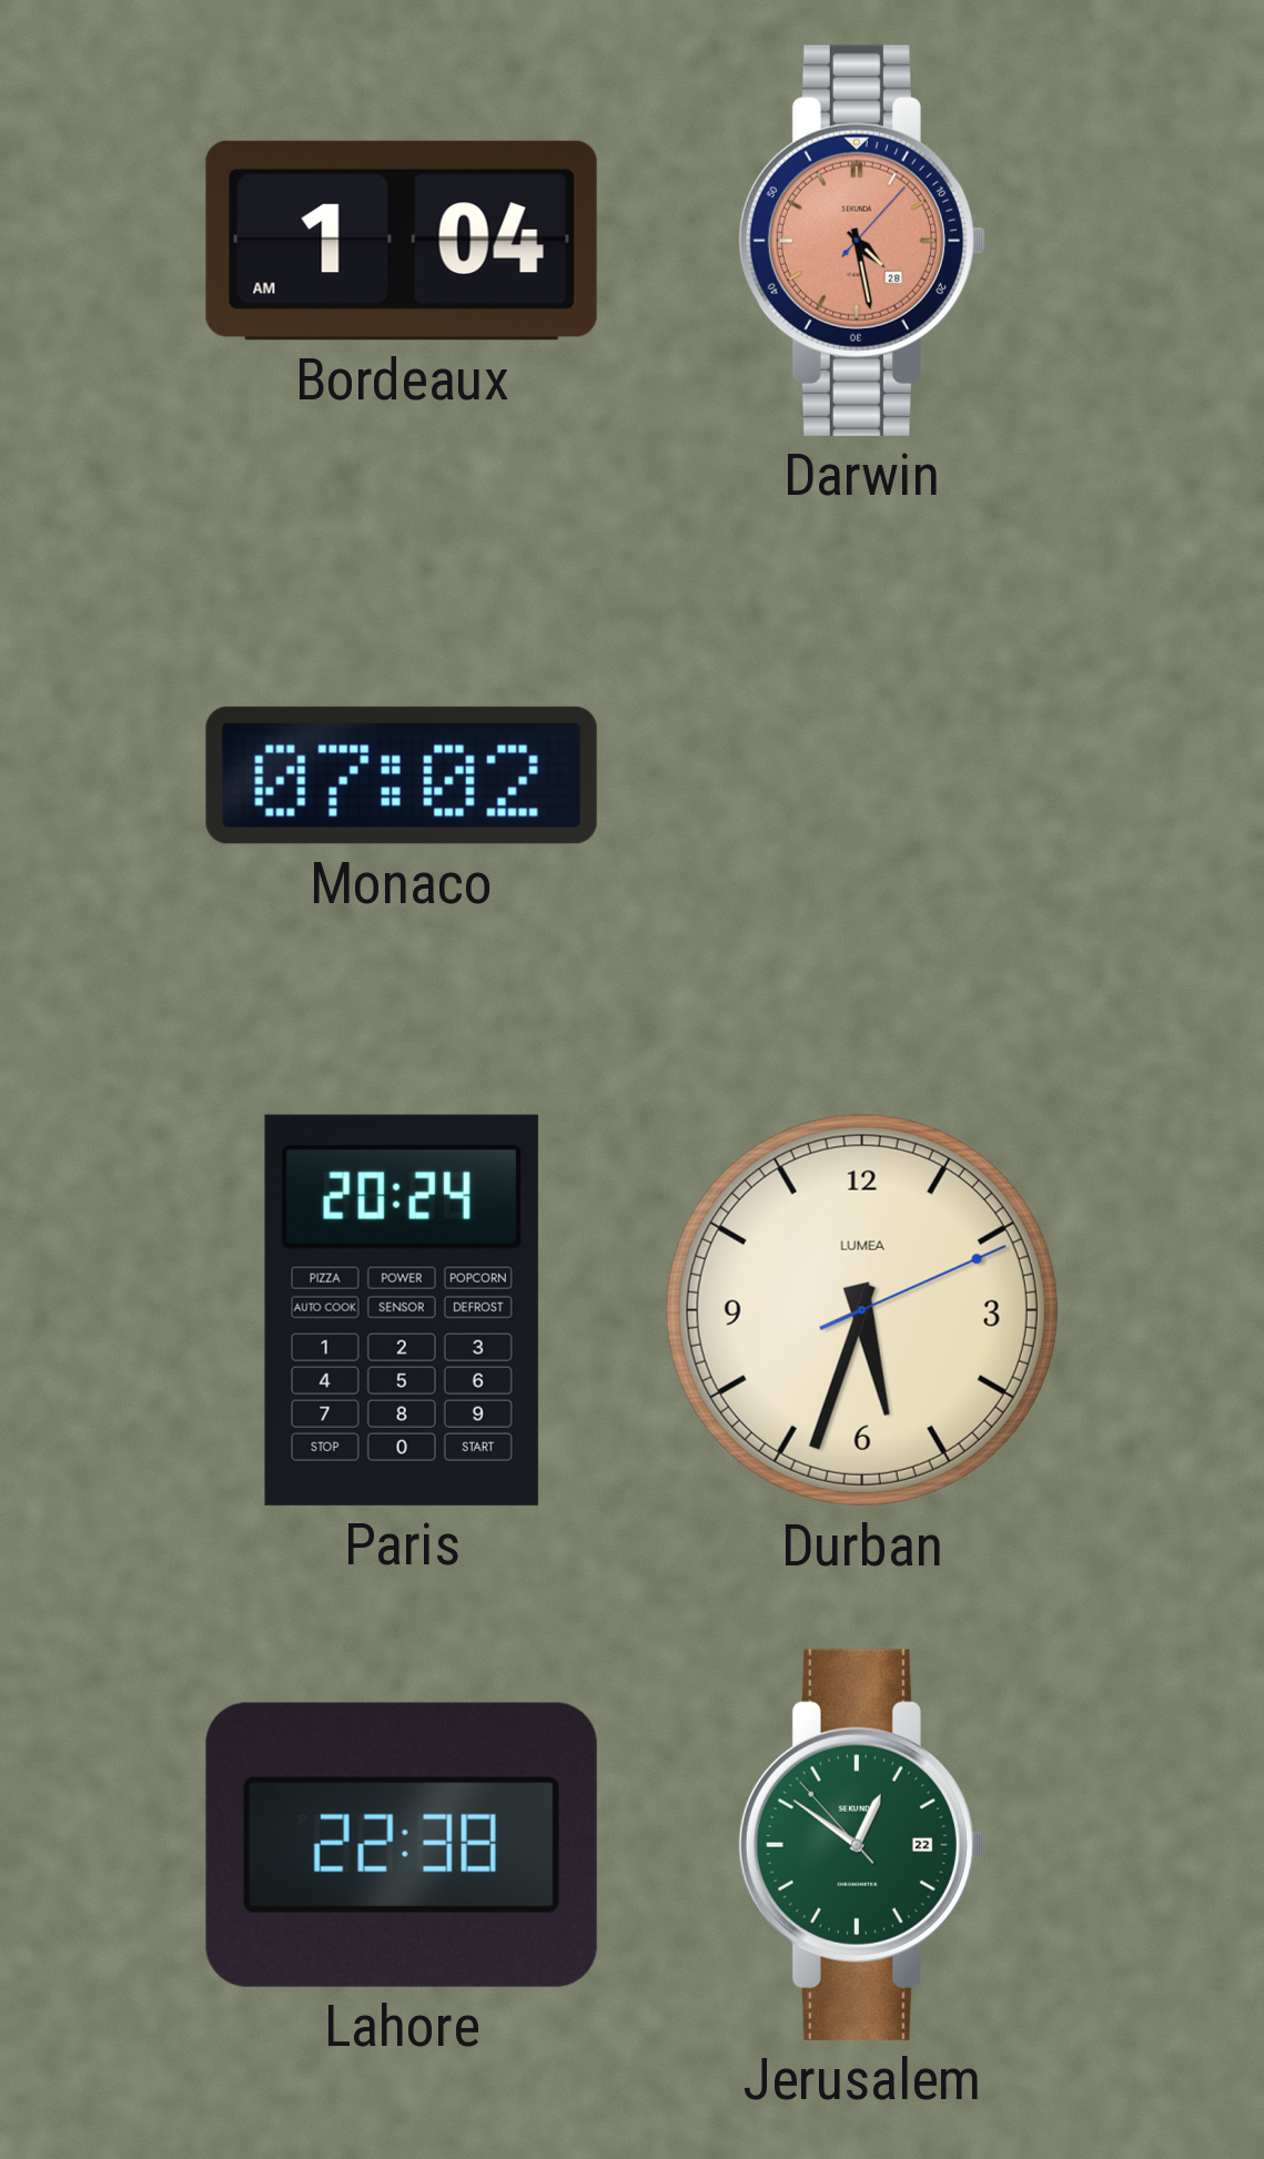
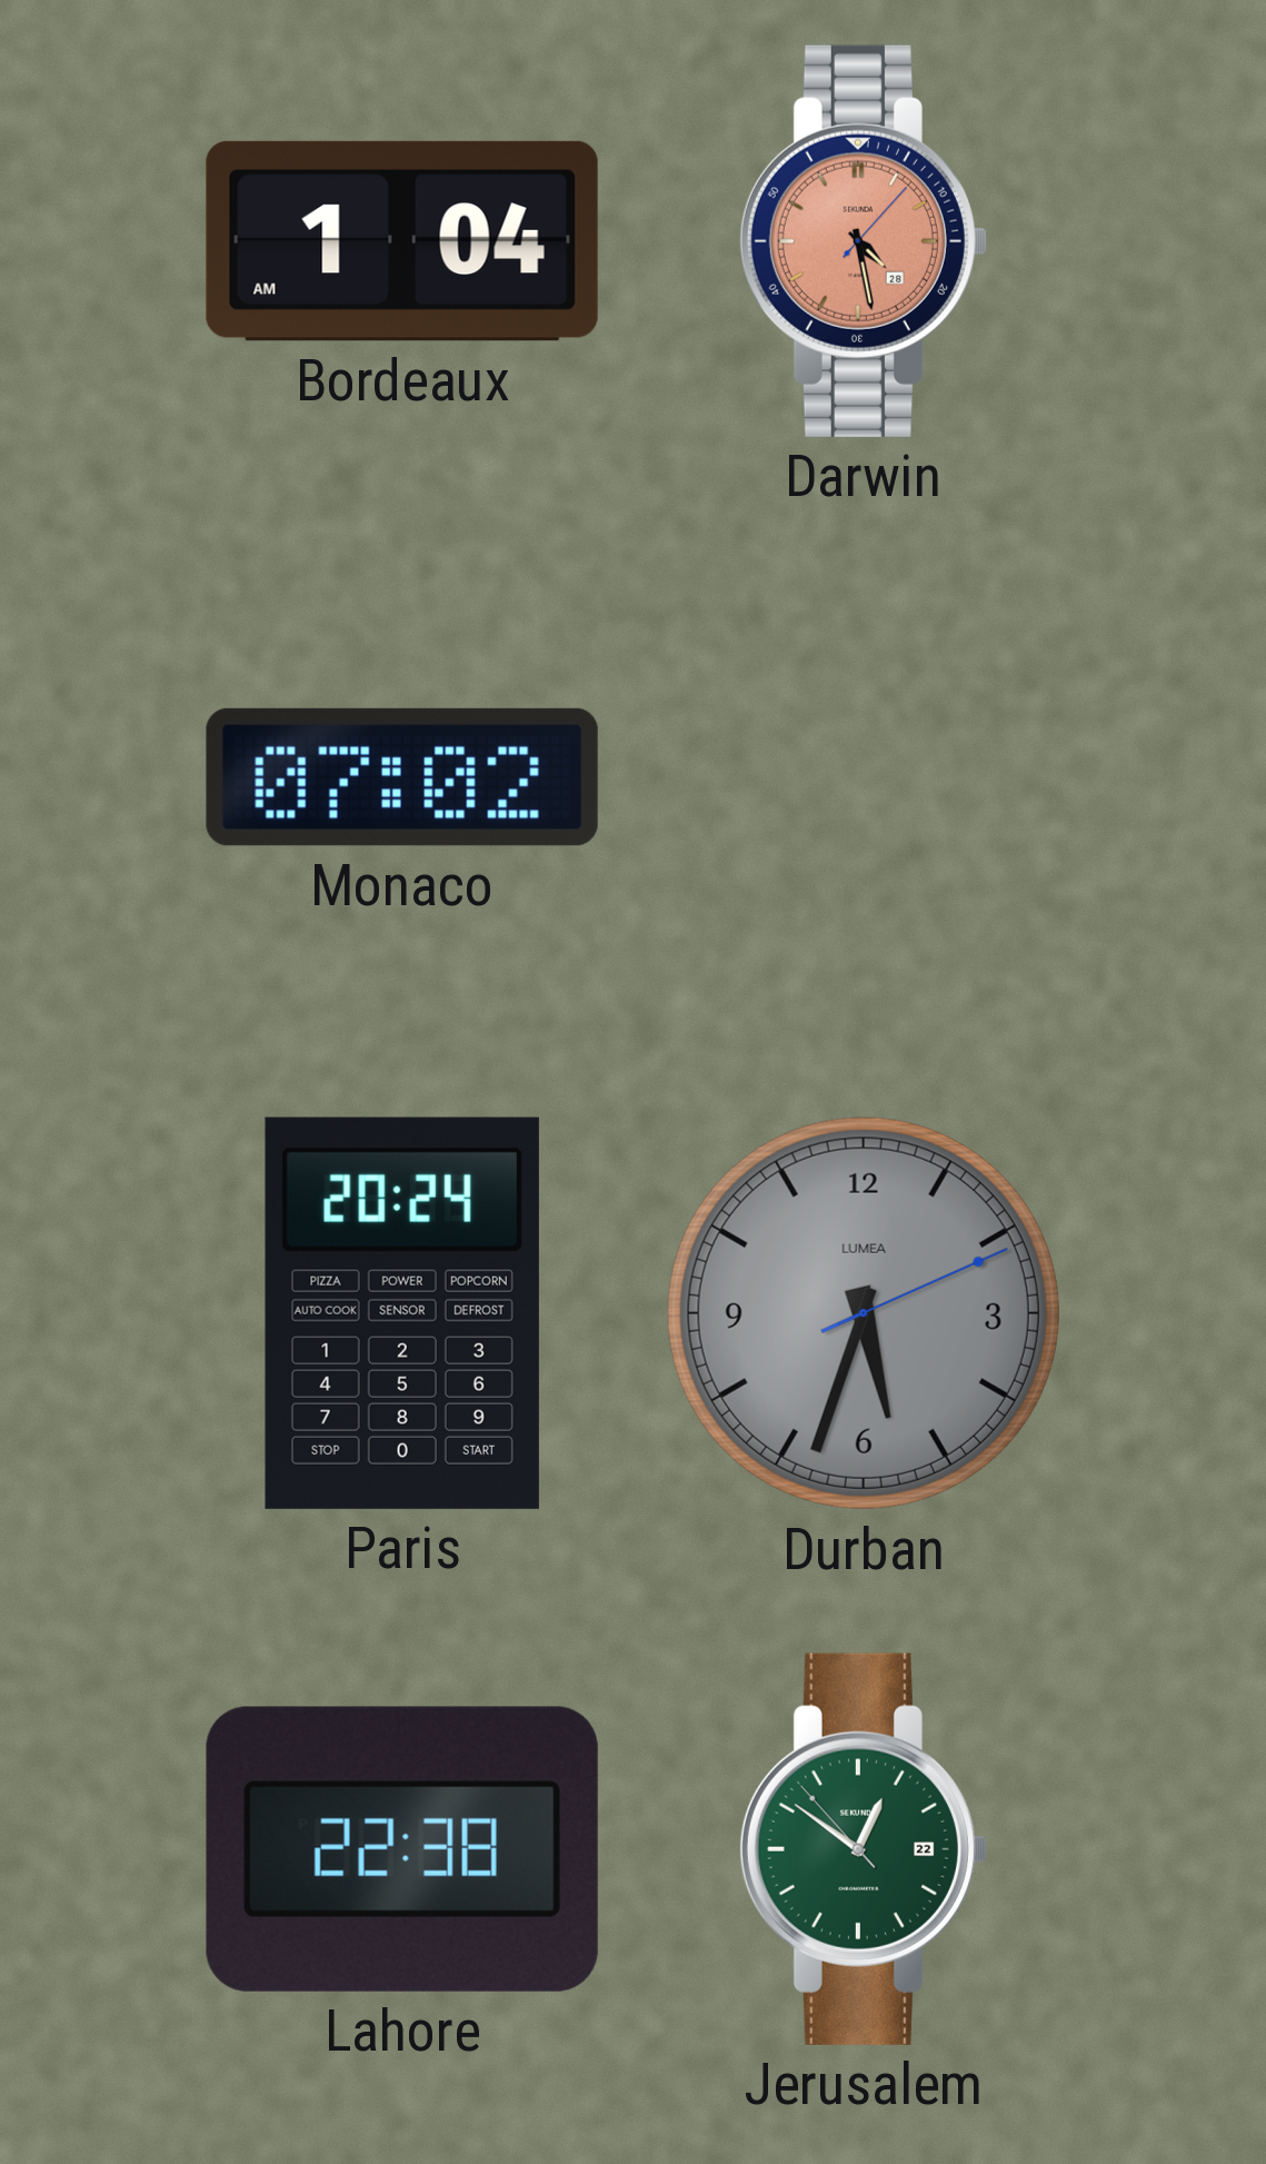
Durban dial: cream -> grey (864, 1313)
